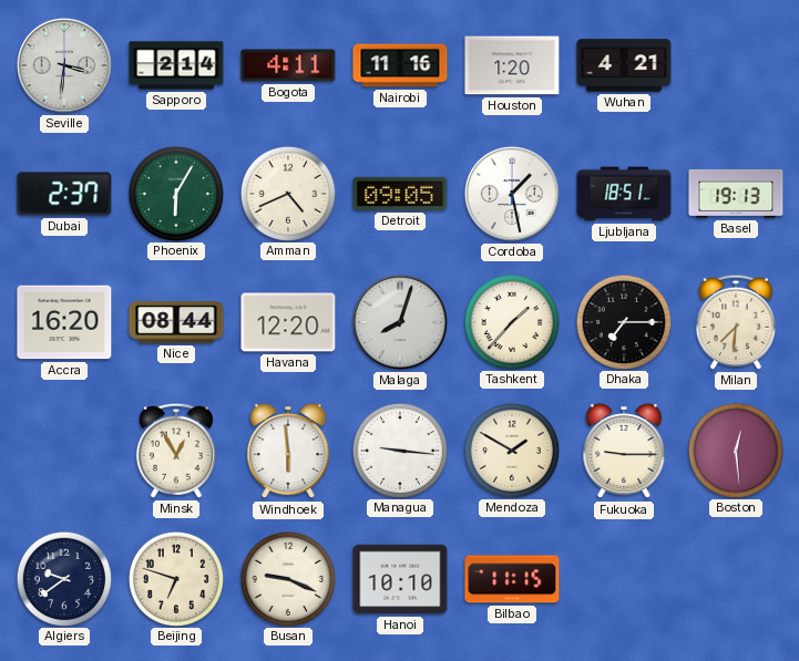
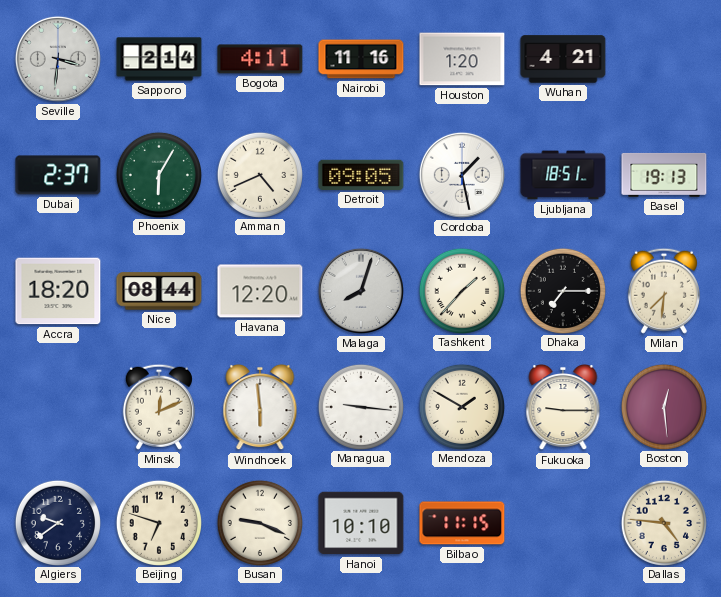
Accra: 16:20 -> 18:20 (58, 291)
Minsk: 12:55 -> 12:11 (159, 407)
Dallas: none -> 4:46 (663, 522)
